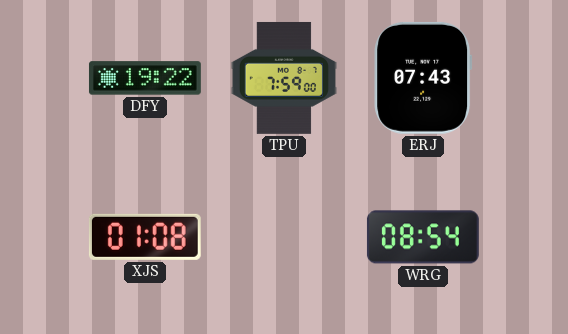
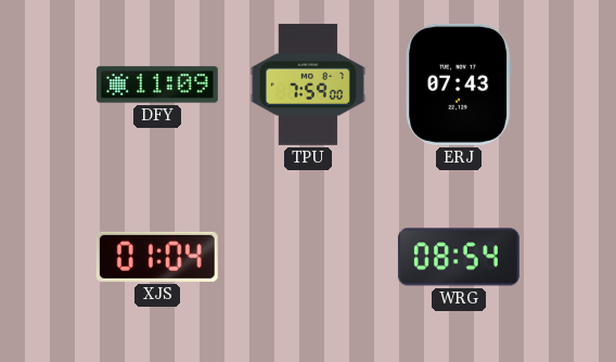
DFY: 19:22 -> 11:09 (157, 85)
XJS: 01:08 -> 01:04 (157, 257)
